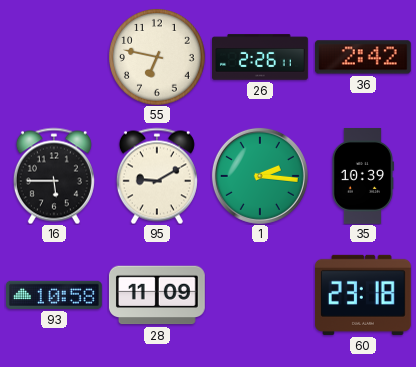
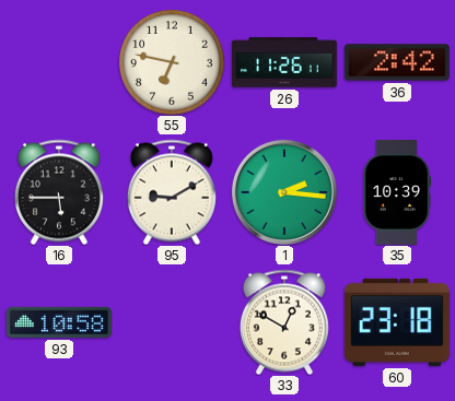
26: 2:26 -> 11:26 (285, 62)
28: 11:09 -> none (157, 295)
33: none -> 12:50 (284, 322)
